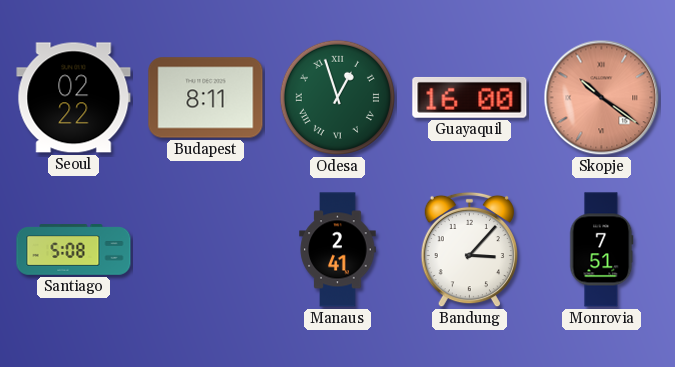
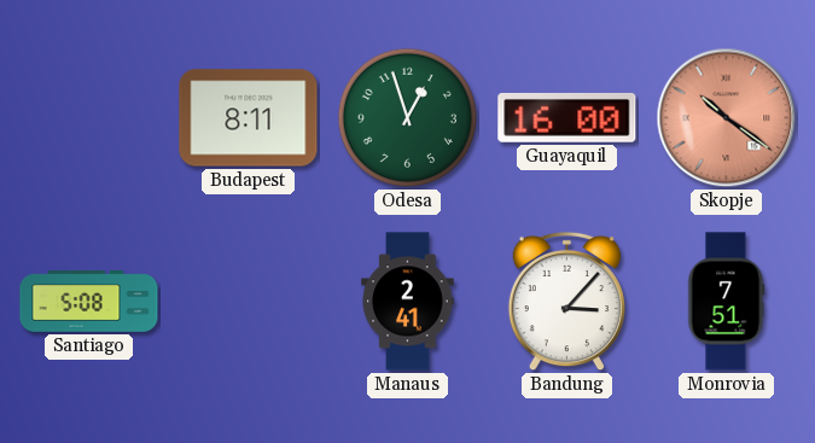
Seoul: 02:22 -> none (74, 98)
Odesa numerals: Roman -> Arabic (407, 117)
